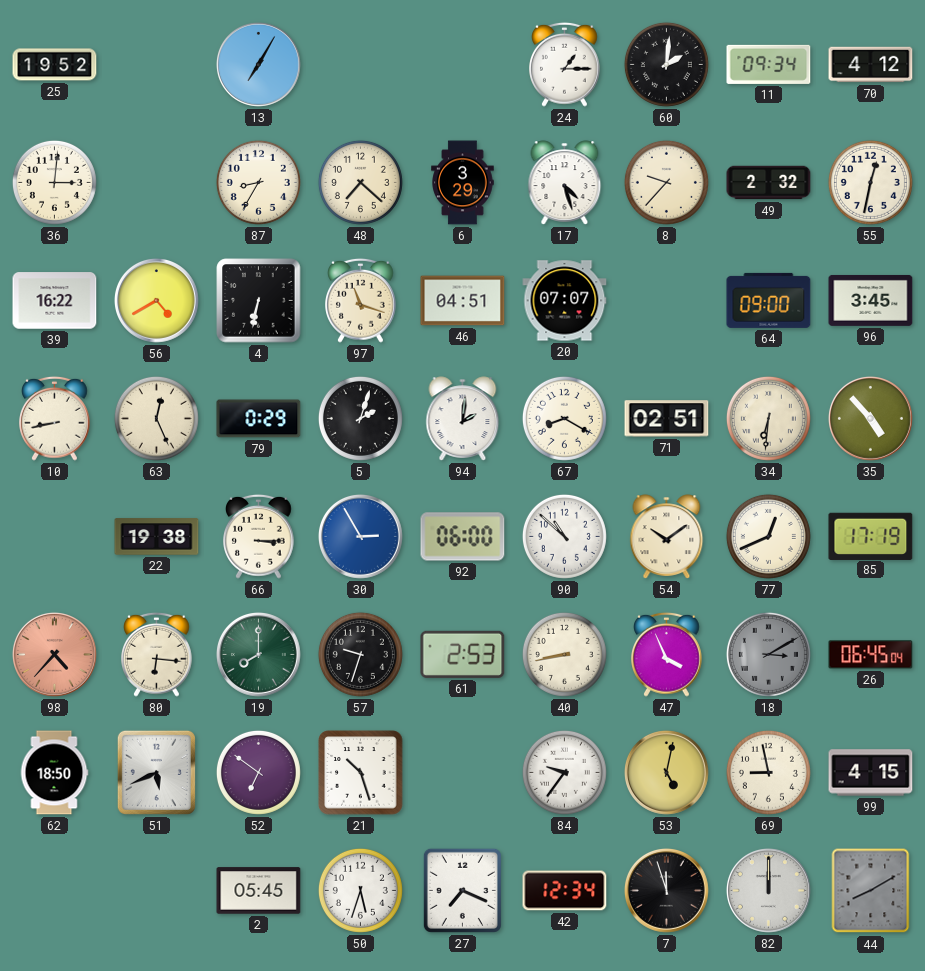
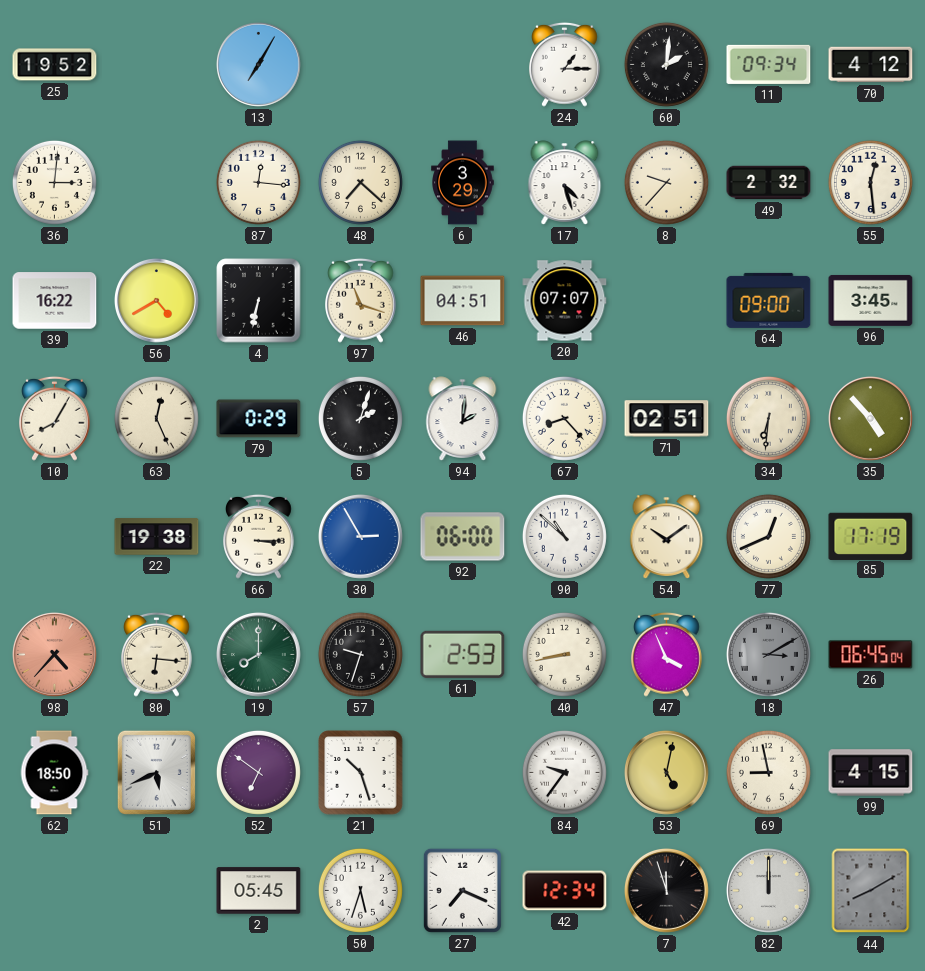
87: 8:35 -> 12:16 (258, 182)
55: 12:32 -> 12:29 (870, 182)
10: 8:43 -> 8:05 (55, 418)
67: 8:20 -> 8:23 (564, 418)
